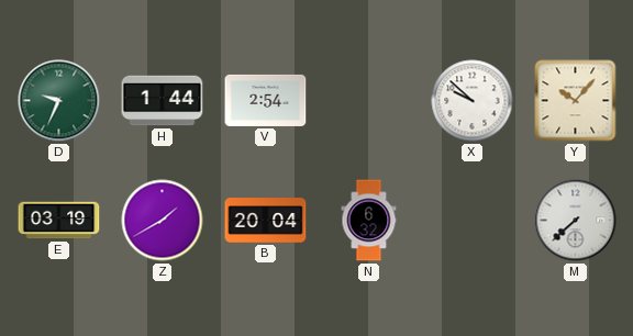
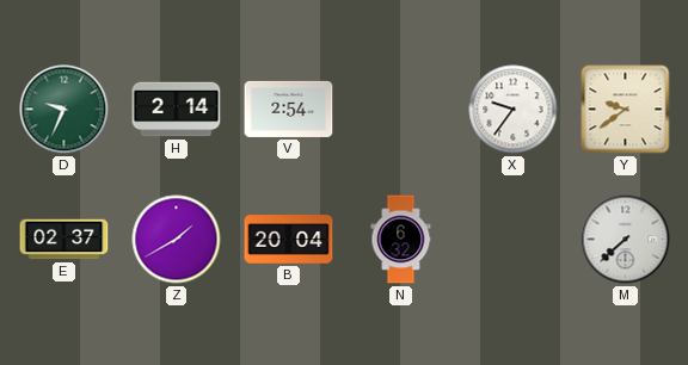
H: 1:44 -> 2:14 (177, 110)
X: 9:52 -> 9:36 (514, 110)
Y: 10:07 -> 9:39 (626, 110)
E: 03:19 -> 02:37 (64, 240)
